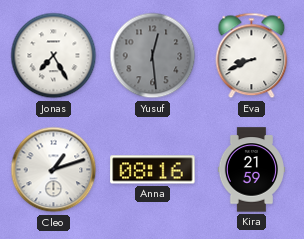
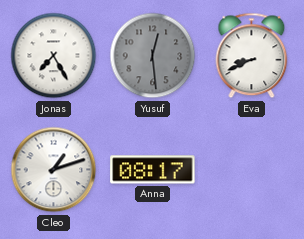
Anna: 08:16 -> 08:17 (153, 170)
Kira: 21:59 -> none (251, 170)
